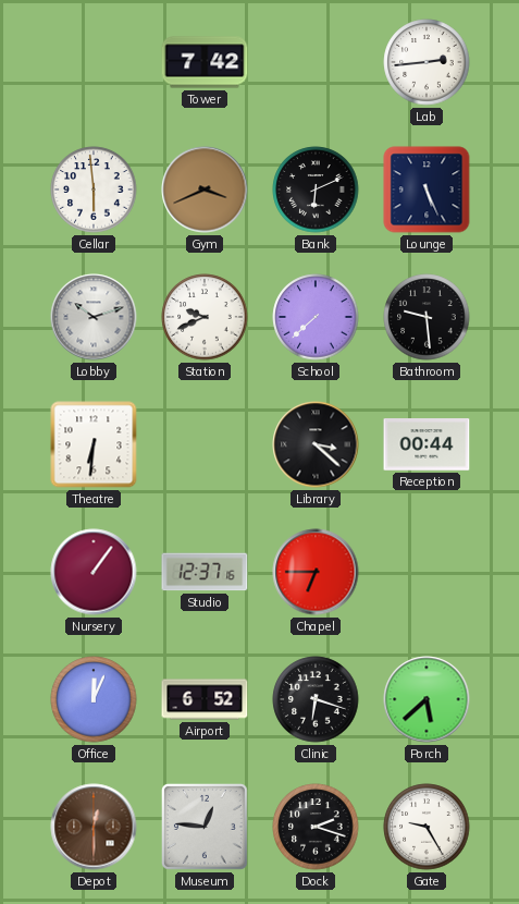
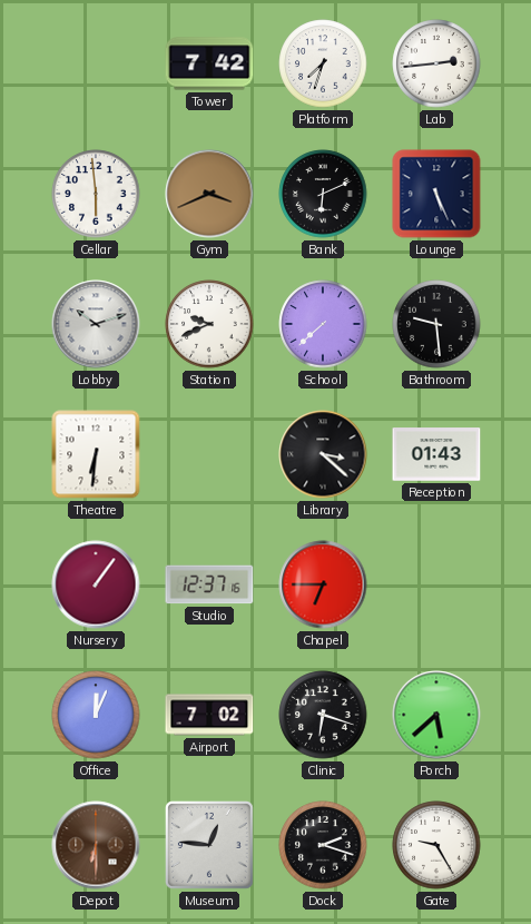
Platform: none -> 7:33 (323, 63)
Reception: 00:44 -> 01:43 (436, 454)
Airport: 6:52 -> 7:02 (209, 715)
Depot: 12:30 -> 6:30 (96, 845)
